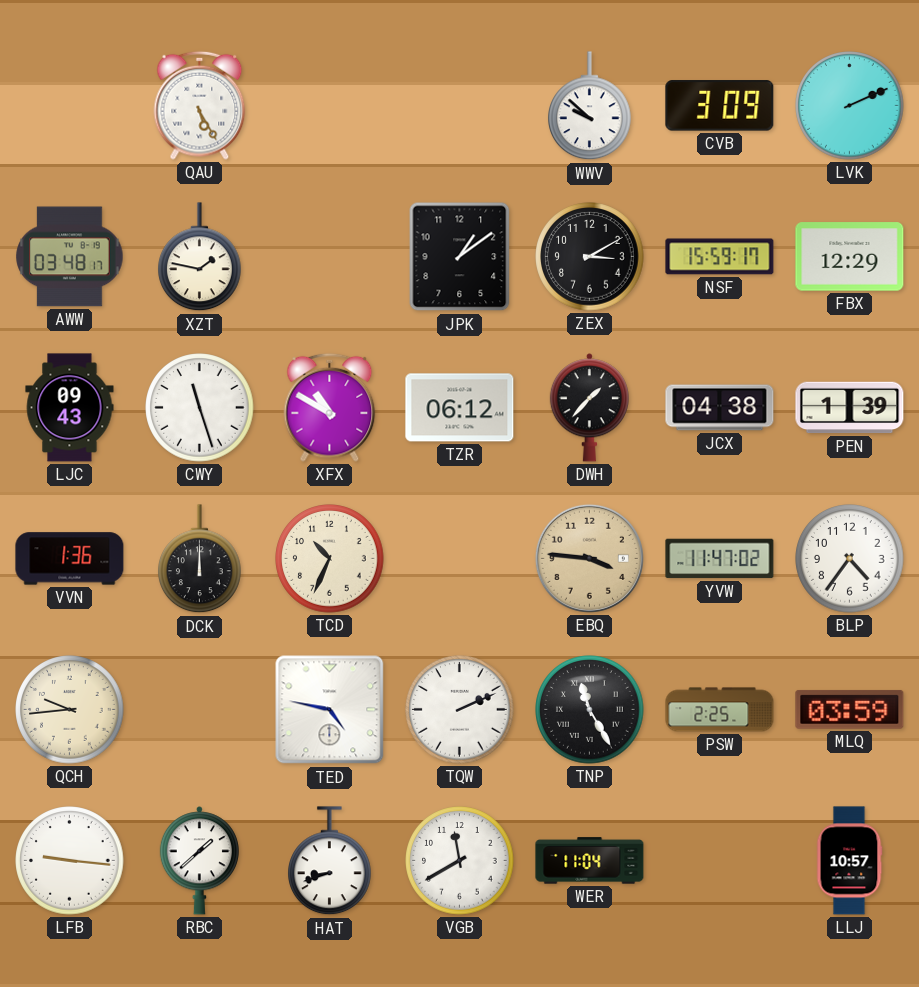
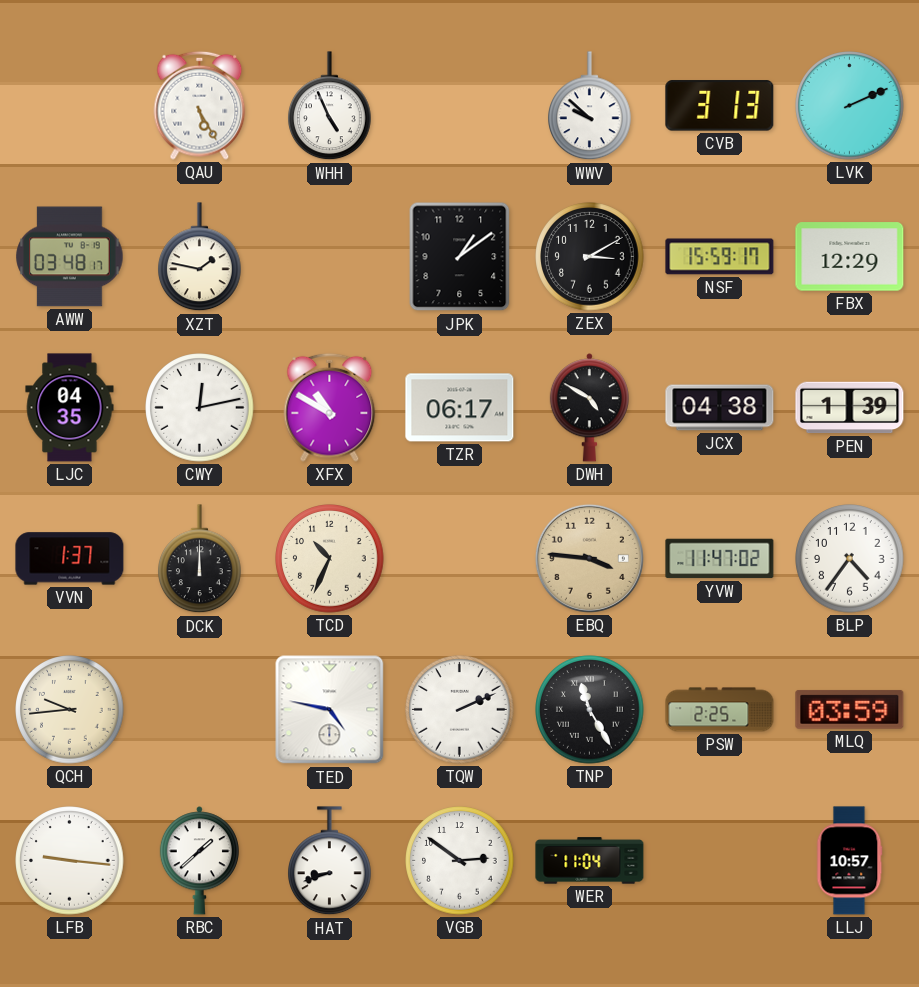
WHH: none -> 4:56 (330, 106)
CVB: 3:09 -> 3:13 (720, 106)
LJC: 09:43 -> 04:35 (70, 408)
CWY: 11:27 -> 12:13 (200, 408)
TZR: 06:12 -> 06:17 (460, 408)
DWH: 1:37 -> 4:50 (589, 408)
VVN: 1:36 -> 1:37 (70, 559)
VGB: 11:40 -> 2:51 (460, 861)
